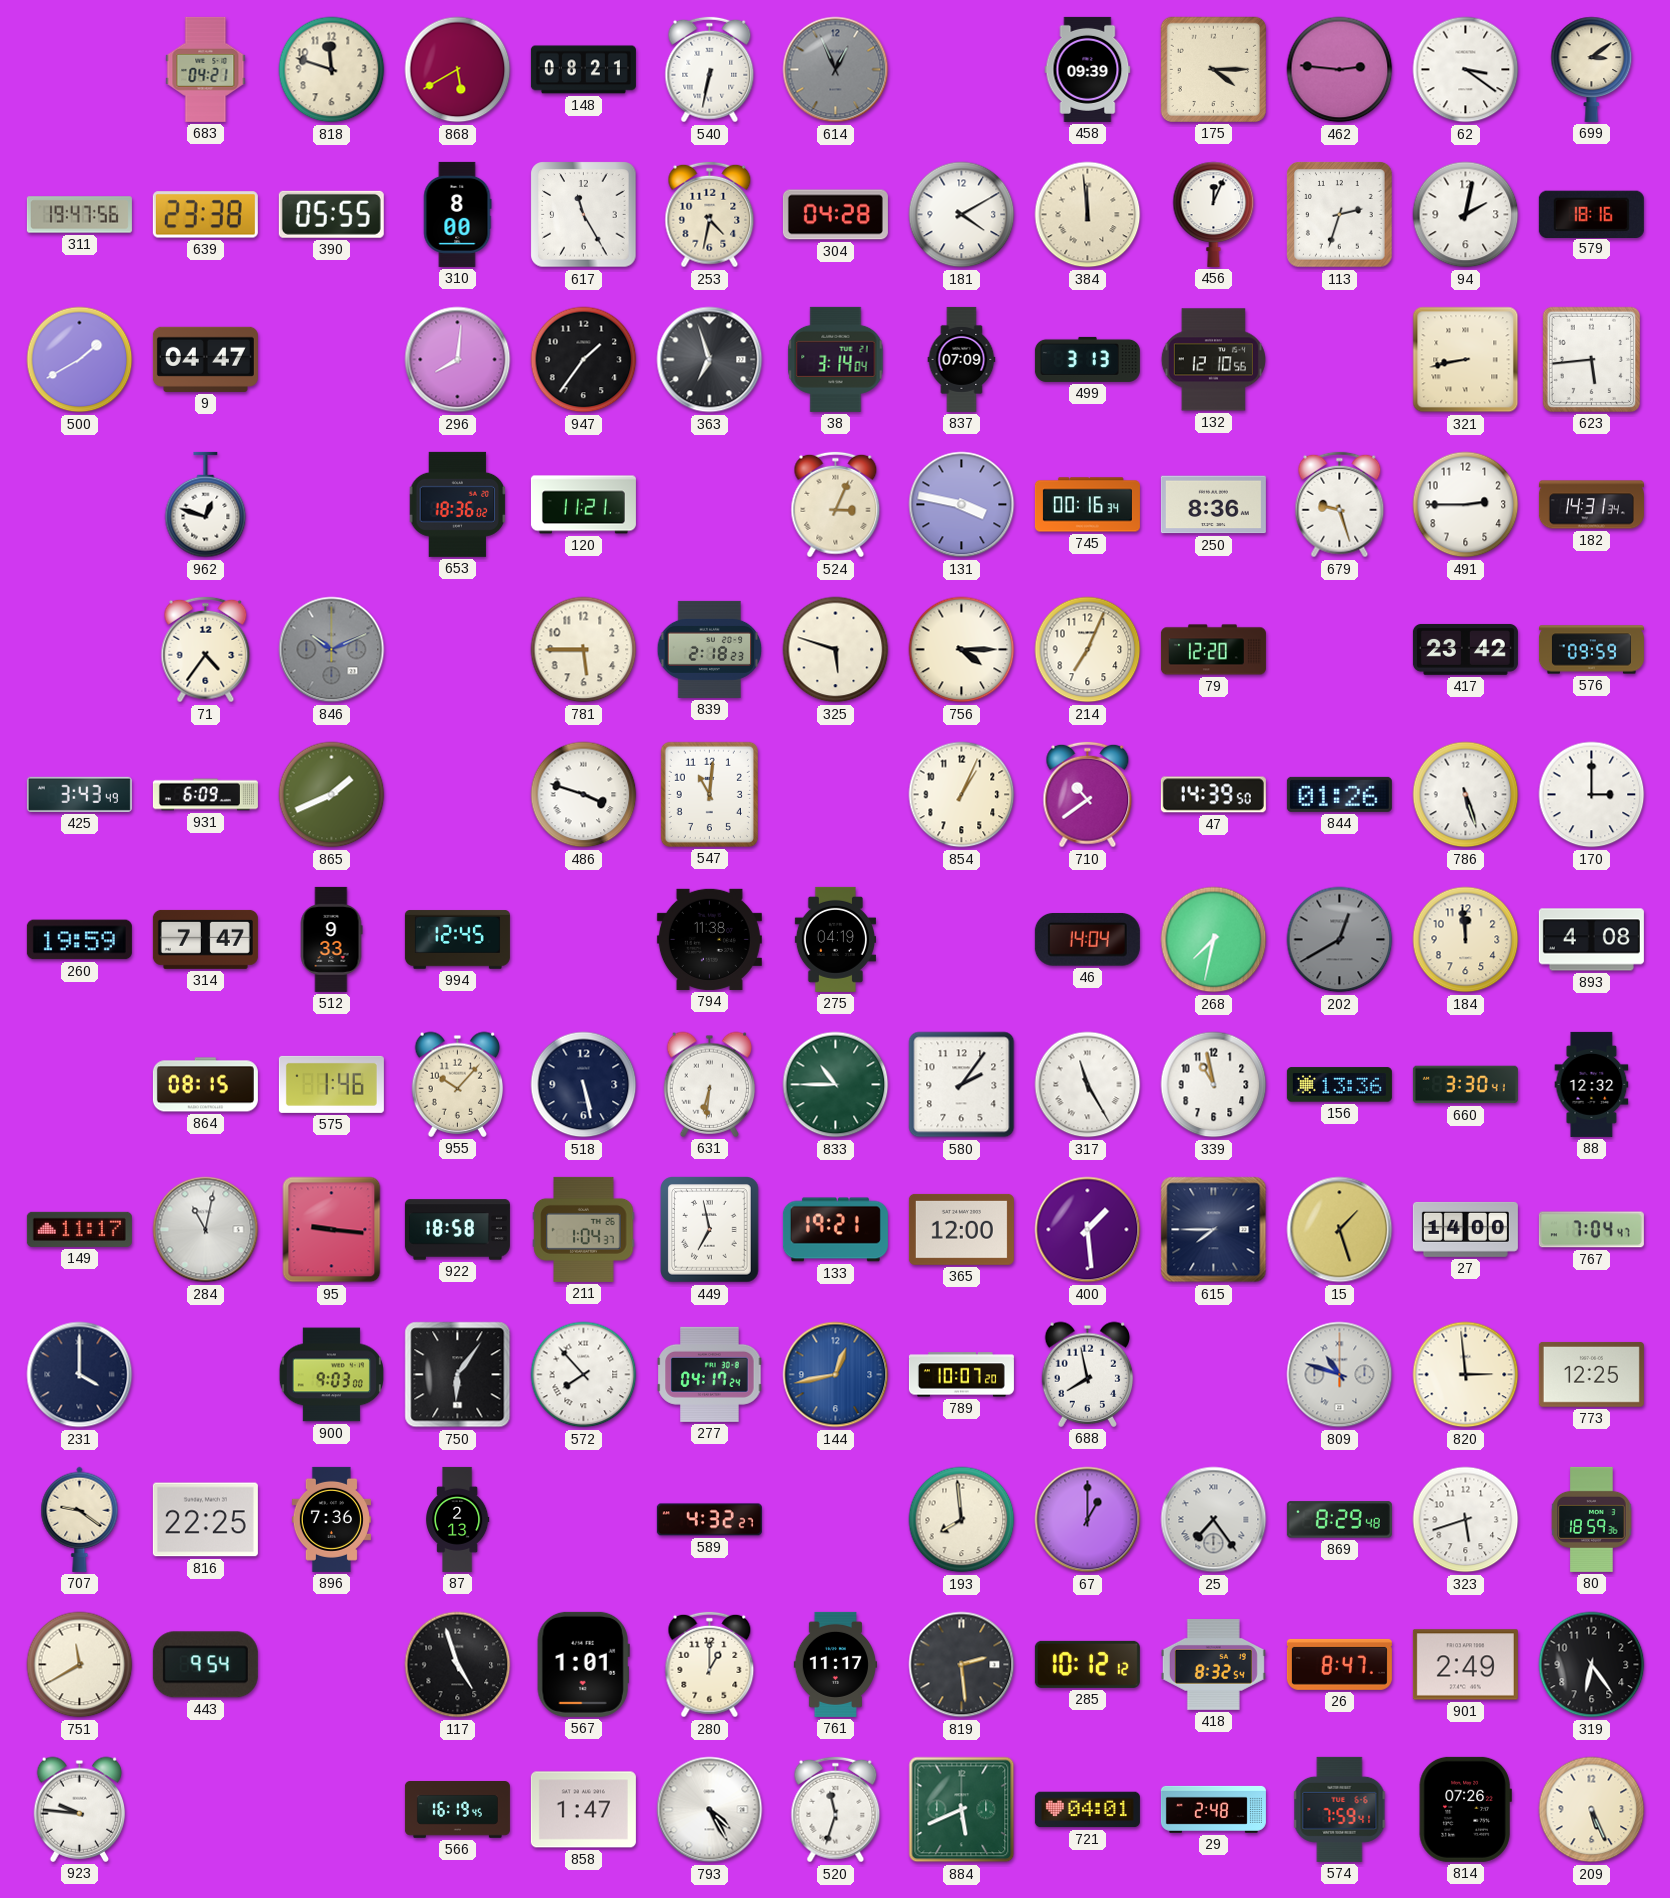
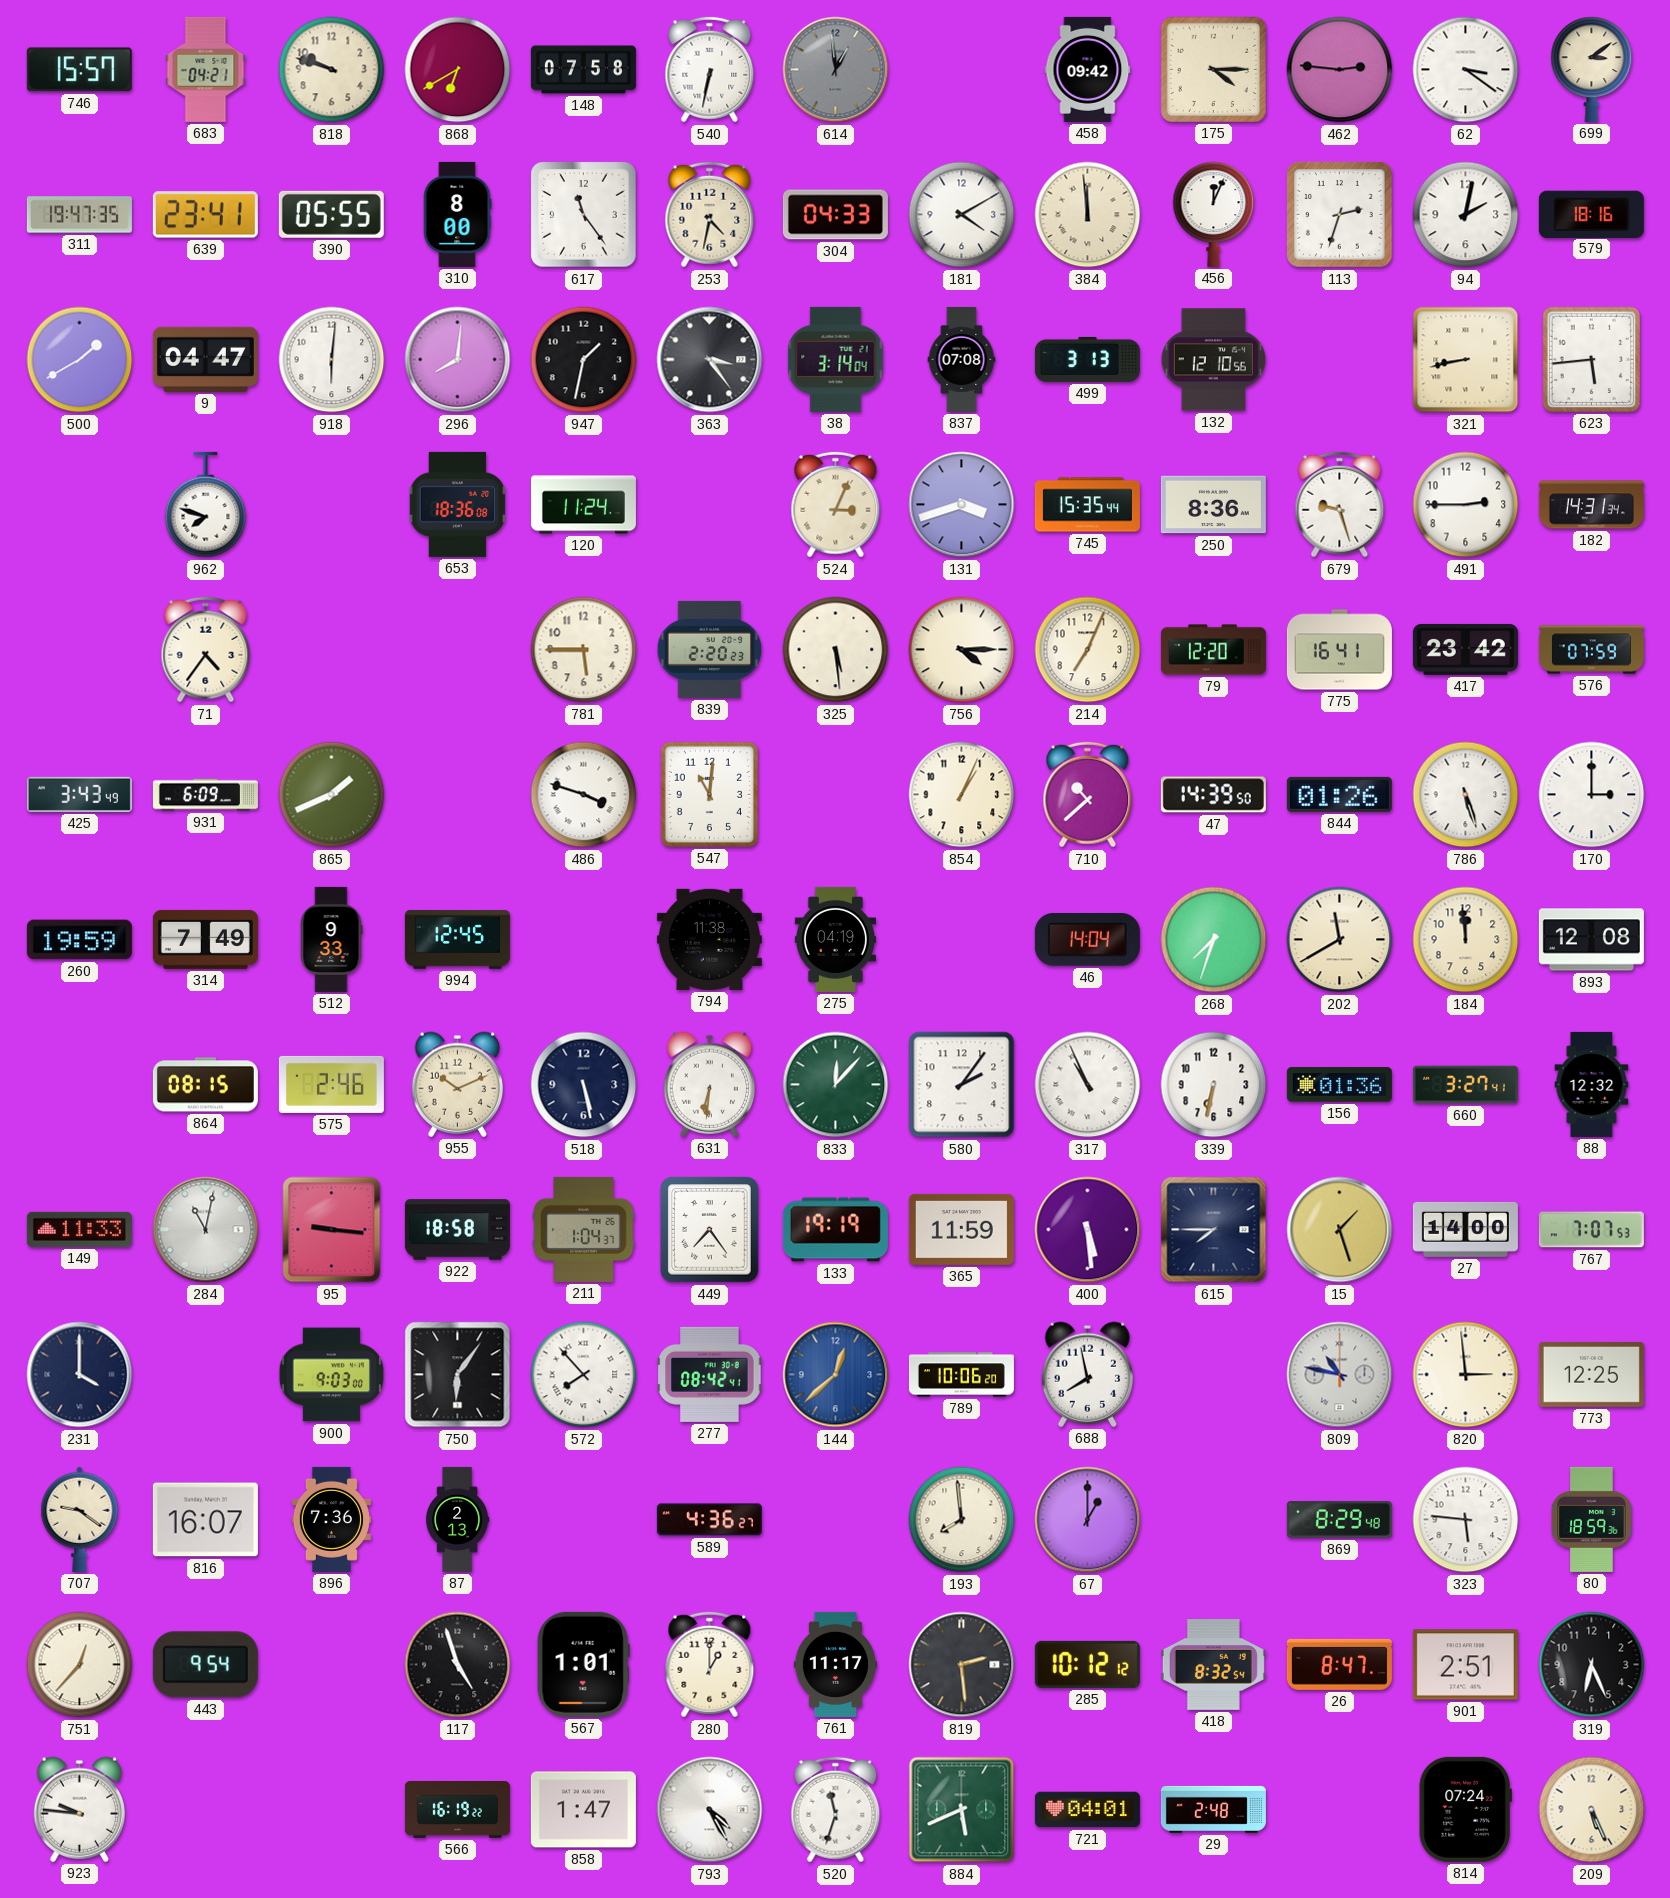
746: none -> 15:57 (79, 70)
818: 11:48 -> 9:48 (332, 70)
868: 5:40 -> 6:40 (458, 70)
148: 08:21 -> 07:58 (583, 70)
614: 12:56 -> 12:59 (836, 70)
458: 09:39 -> 09:42 (1088, 69)
311: 19:47:56 -> 19:47:35 (79, 215)
639: 23:38 -> 23:41 (205, 215)
617: 11:25 -> 11:24 (584, 215)
304: 04:28 -> 04:33 (835, 215)
918: none -> 6:01 (332, 360)
947: 1:36 -> 1:32 (584, 360)
363: 6:57 -> 3:24 (710, 360)
837: 07:09 -> 07:08 (962, 359)
962: 12:48 -> 7:48 (206, 505)
653: 18:36:02 -> 18:36:08 (458, 504)
120: 11:21 -> 11:24 (583, 505)
131: 3:47 -> 3:42 (962, 505)
745: 00:16 -> 15:35 (1087, 505)
846: 10:11 -> none (332, 650)
839: 2:18 -> 2:20 (710, 649)
325: 5:48 -> 5:29 (836, 650)
775: none -> 16:41 (1339, 650)
576: 09:59 -> 07:59 (1591, 650)
710: 10:39 -> 10:38 (1088, 795)
314: 7:47 -> 7:49 (205, 939)
268: 7:32 -> 7:33 (1214, 940)
202: 12:40 -> 11:40 (1340, 940)
202 dial: grey -> cream (1340, 940)
893: 4:08 -> 12:08 (1591, 940)
575: 1:46 -> 2:46 (331, 1084)
955: 10:07 -> 10:11 (458, 1084)
833: 10:45 -> 12:07 (836, 1085)
317: 11:25 -> 10:56 (1088, 1085)
339: 10:58 -> 6:32 (1214, 1085)
156: 13:36 -> 01:36 (1339, 1085)
660: 3:30 -> 3:27 (1465, 1085)
149: 11:17 -> 11:33 (79, 1229)
449: 6:58 -> 7:24 (710, 1230)
133: 19:21 -> 19:19 (835, 1230)
365: 12:00 -> 11:59 (961, 1229)
400: 1:29 -> 5:29 (1088, 1230)
767: 7:04 -> 7:07 (1591, 1230)
277: 04:17 -> 08:42 (710, 1374)
144: 12:43 -> 12:38 (836, 1375)
789: 10:07 -> 10:06 (961, 1375)
809: 10:48 -> 10:47 (1340, 1375)
816: 22:25 -> 16:07 (205, 1520)
589: 4:32 -> 4:36 (709, 1520)
25: 7:24 -> none (1214, 1520)
323: 5:42 -> 5:46 (1466, 1520)
751: 11:40 -> 12:37 (80, 1665)
901: 2:49 -> 2:51 (1465, 1665)
319: 6:24 -> 6:26 (1592, 1665)
566: 16:19:45 -> 16:19:22 (457, 1810)
574: 7:59 -> none (1340, 1809)
814: 07:26 -> 07:24 (1465, 1809)
